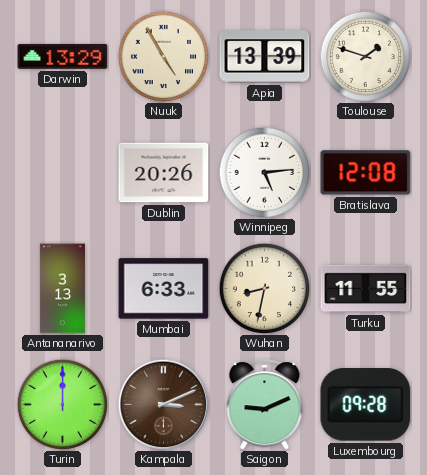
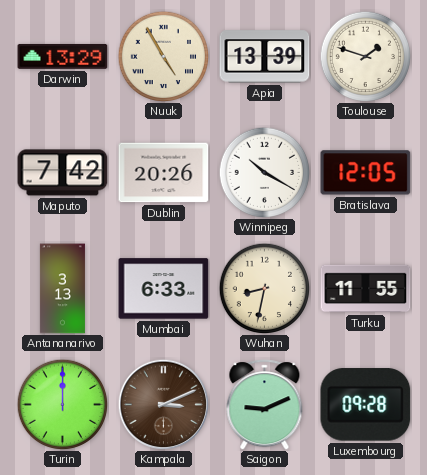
Maputo: none -> 7:42 (63, 173)
Winnipeg: 5:14 -> 10:20 (264, 172)
Bratislava: 12:08 -> 12:05 (366, 173)
